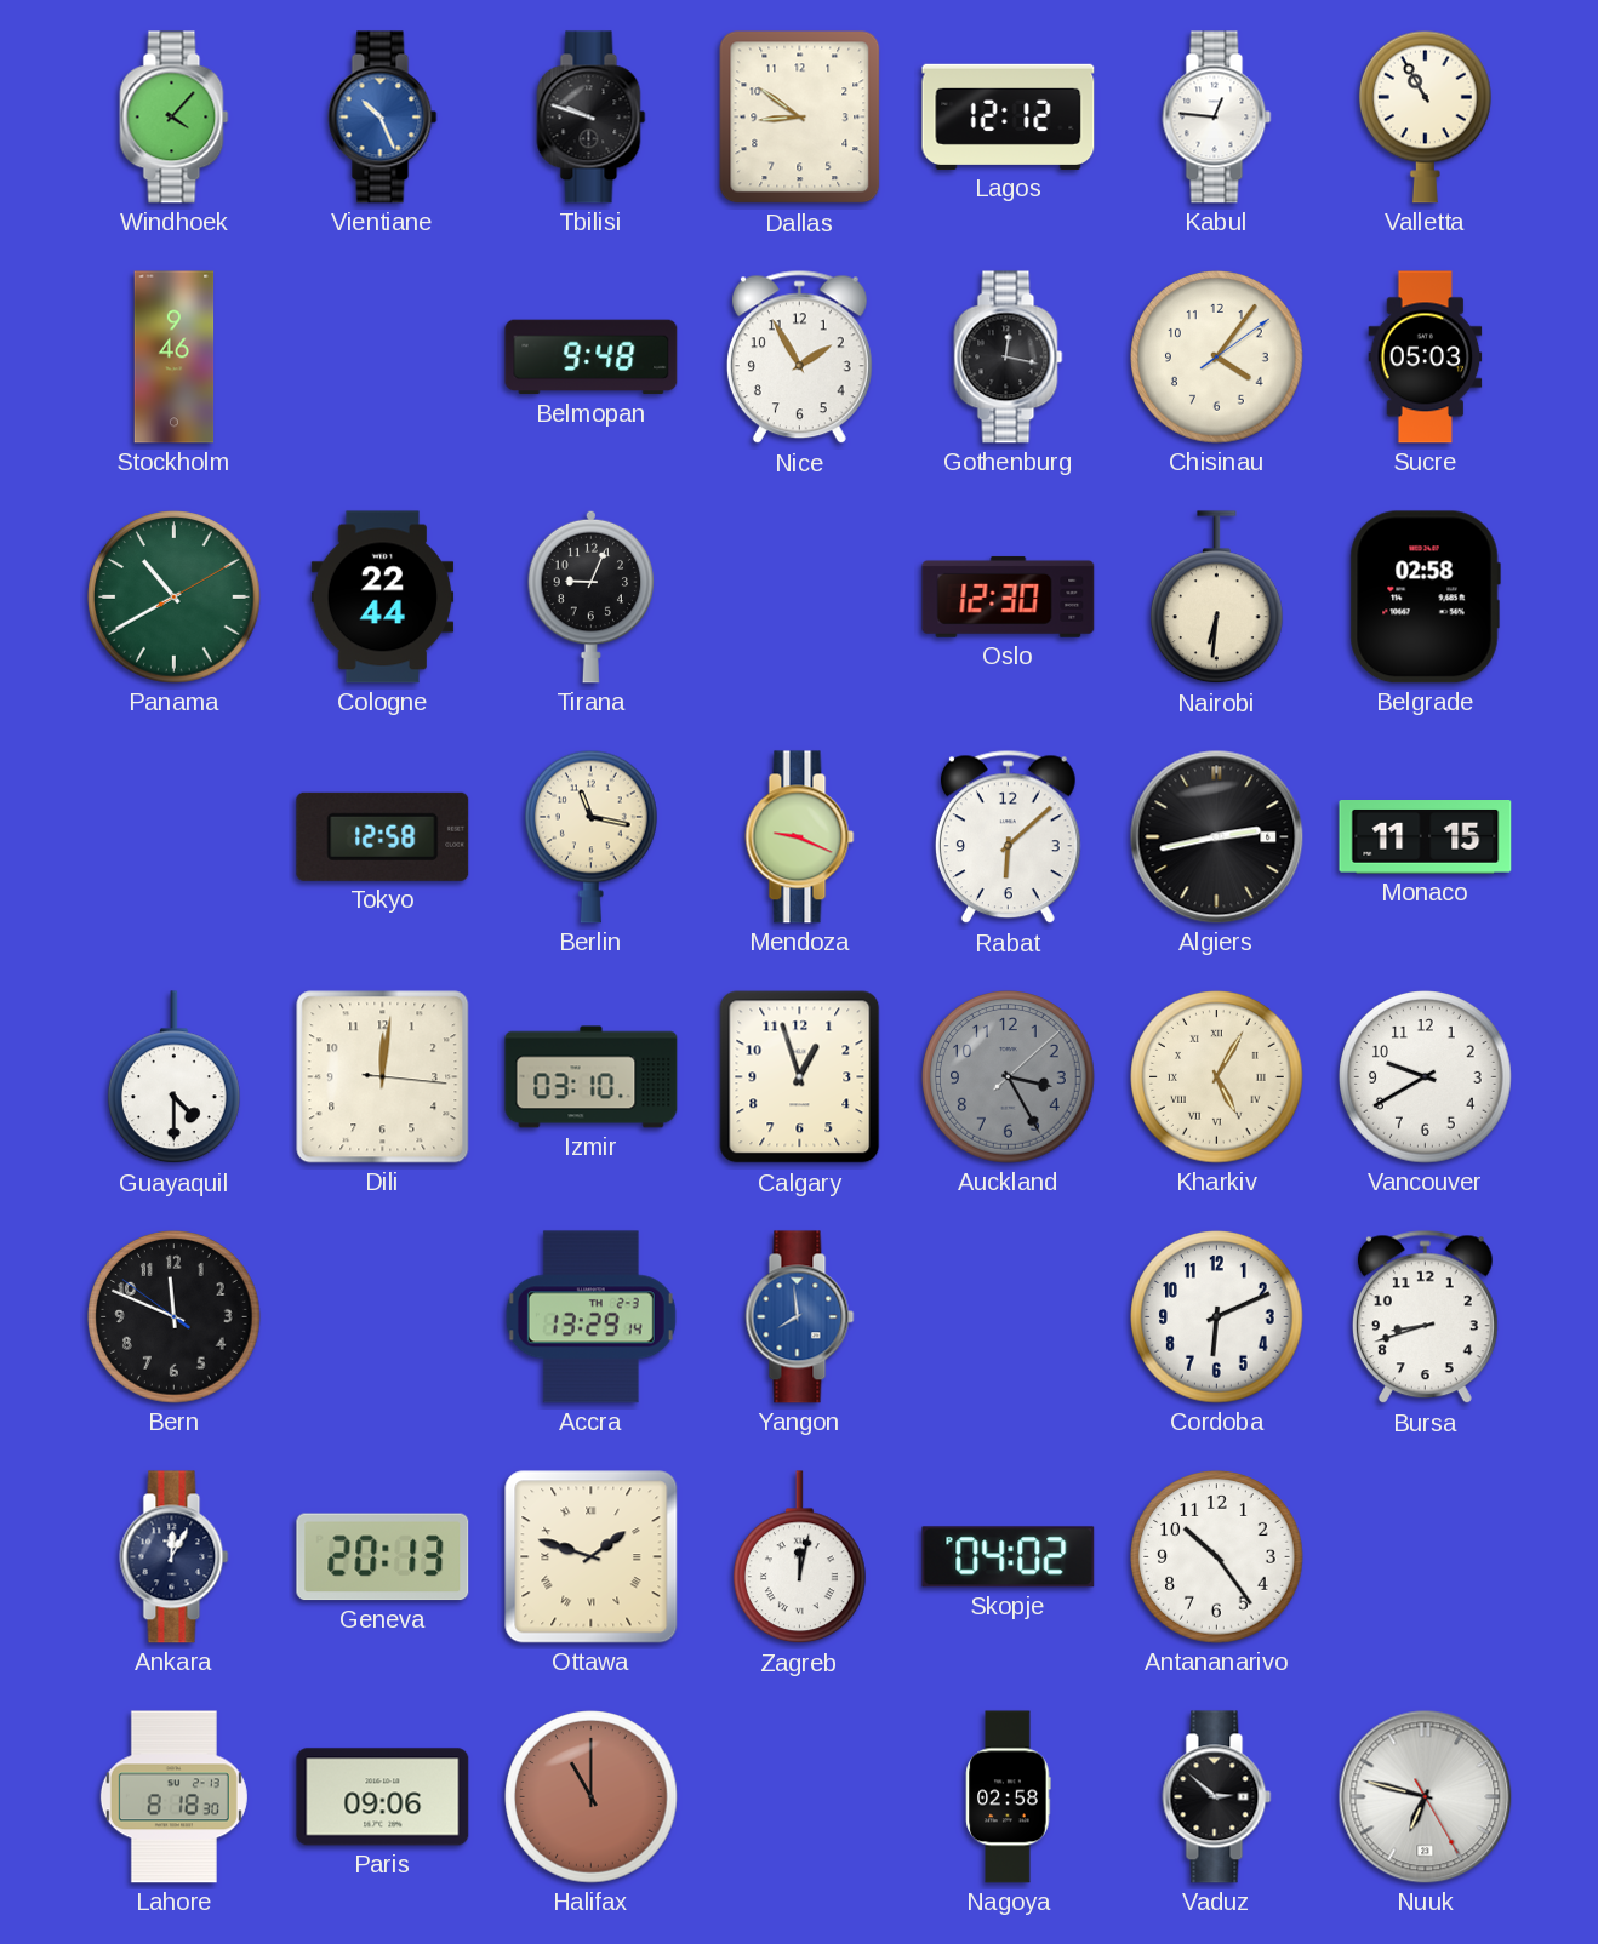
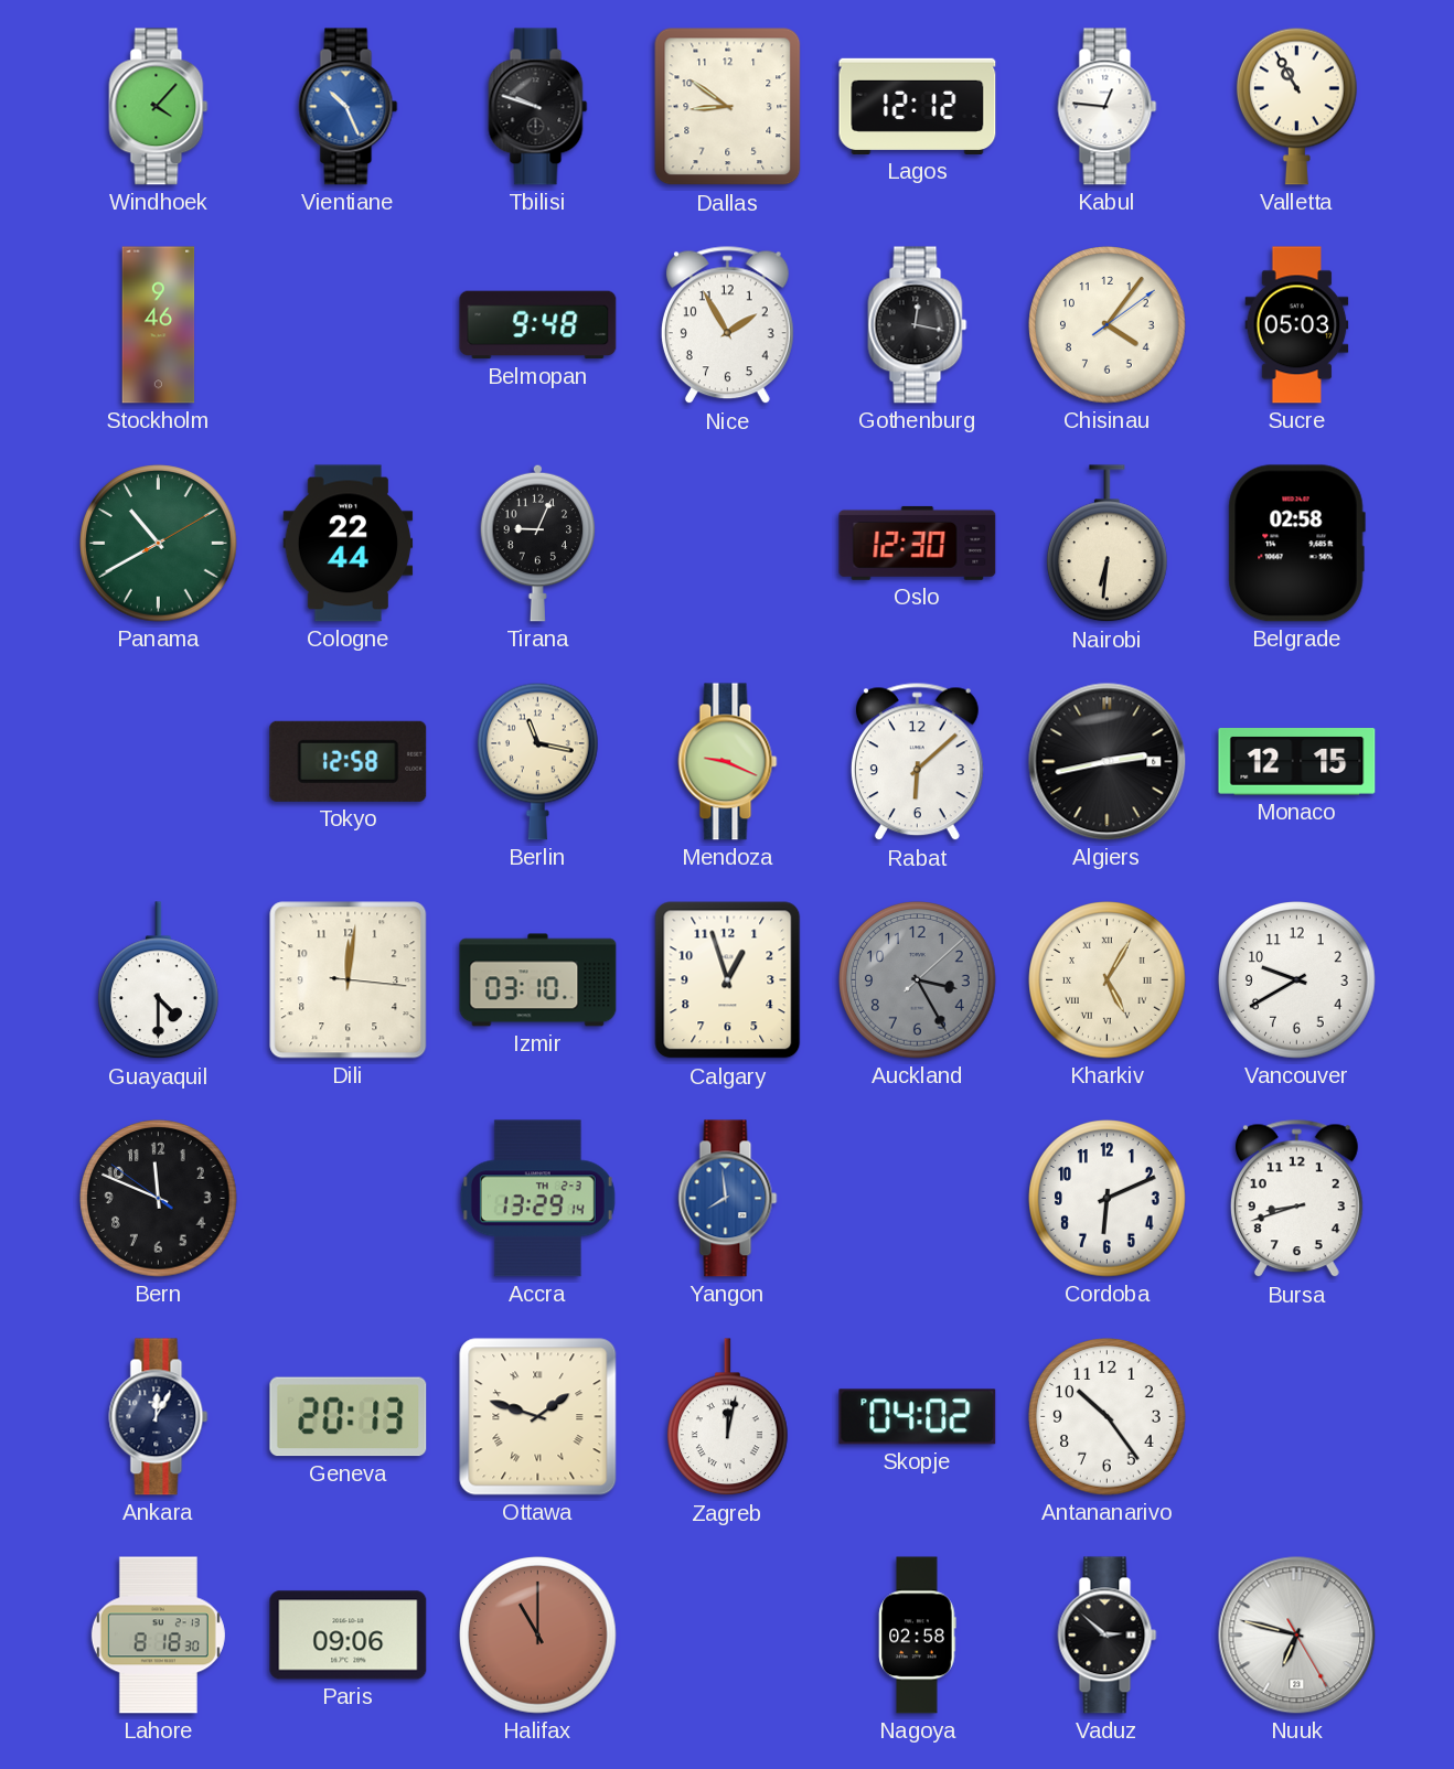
Monaco: 11:15 -> 12:15 (1297, 762)
